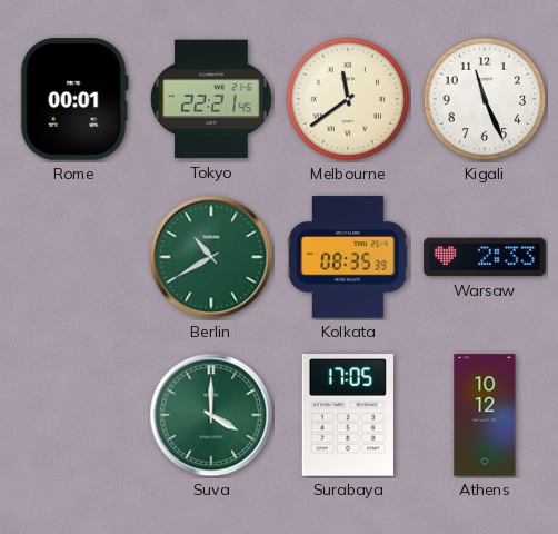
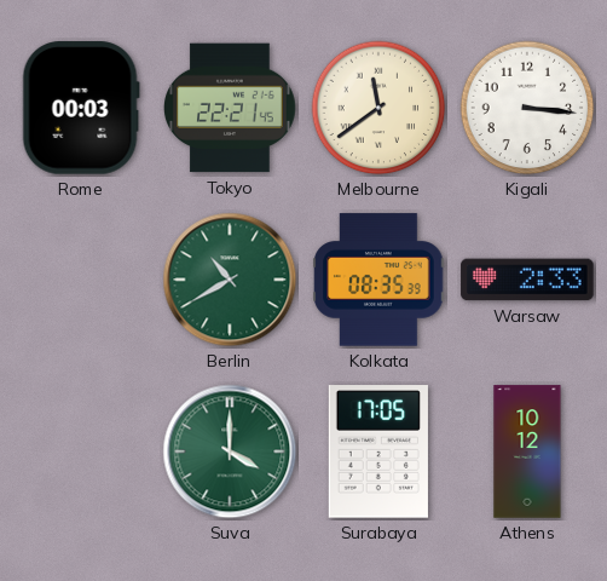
Rome: 00:01 -> 00:03 (81, 108)
Kigali: 11:26 -> 3:16 (527, 108)
